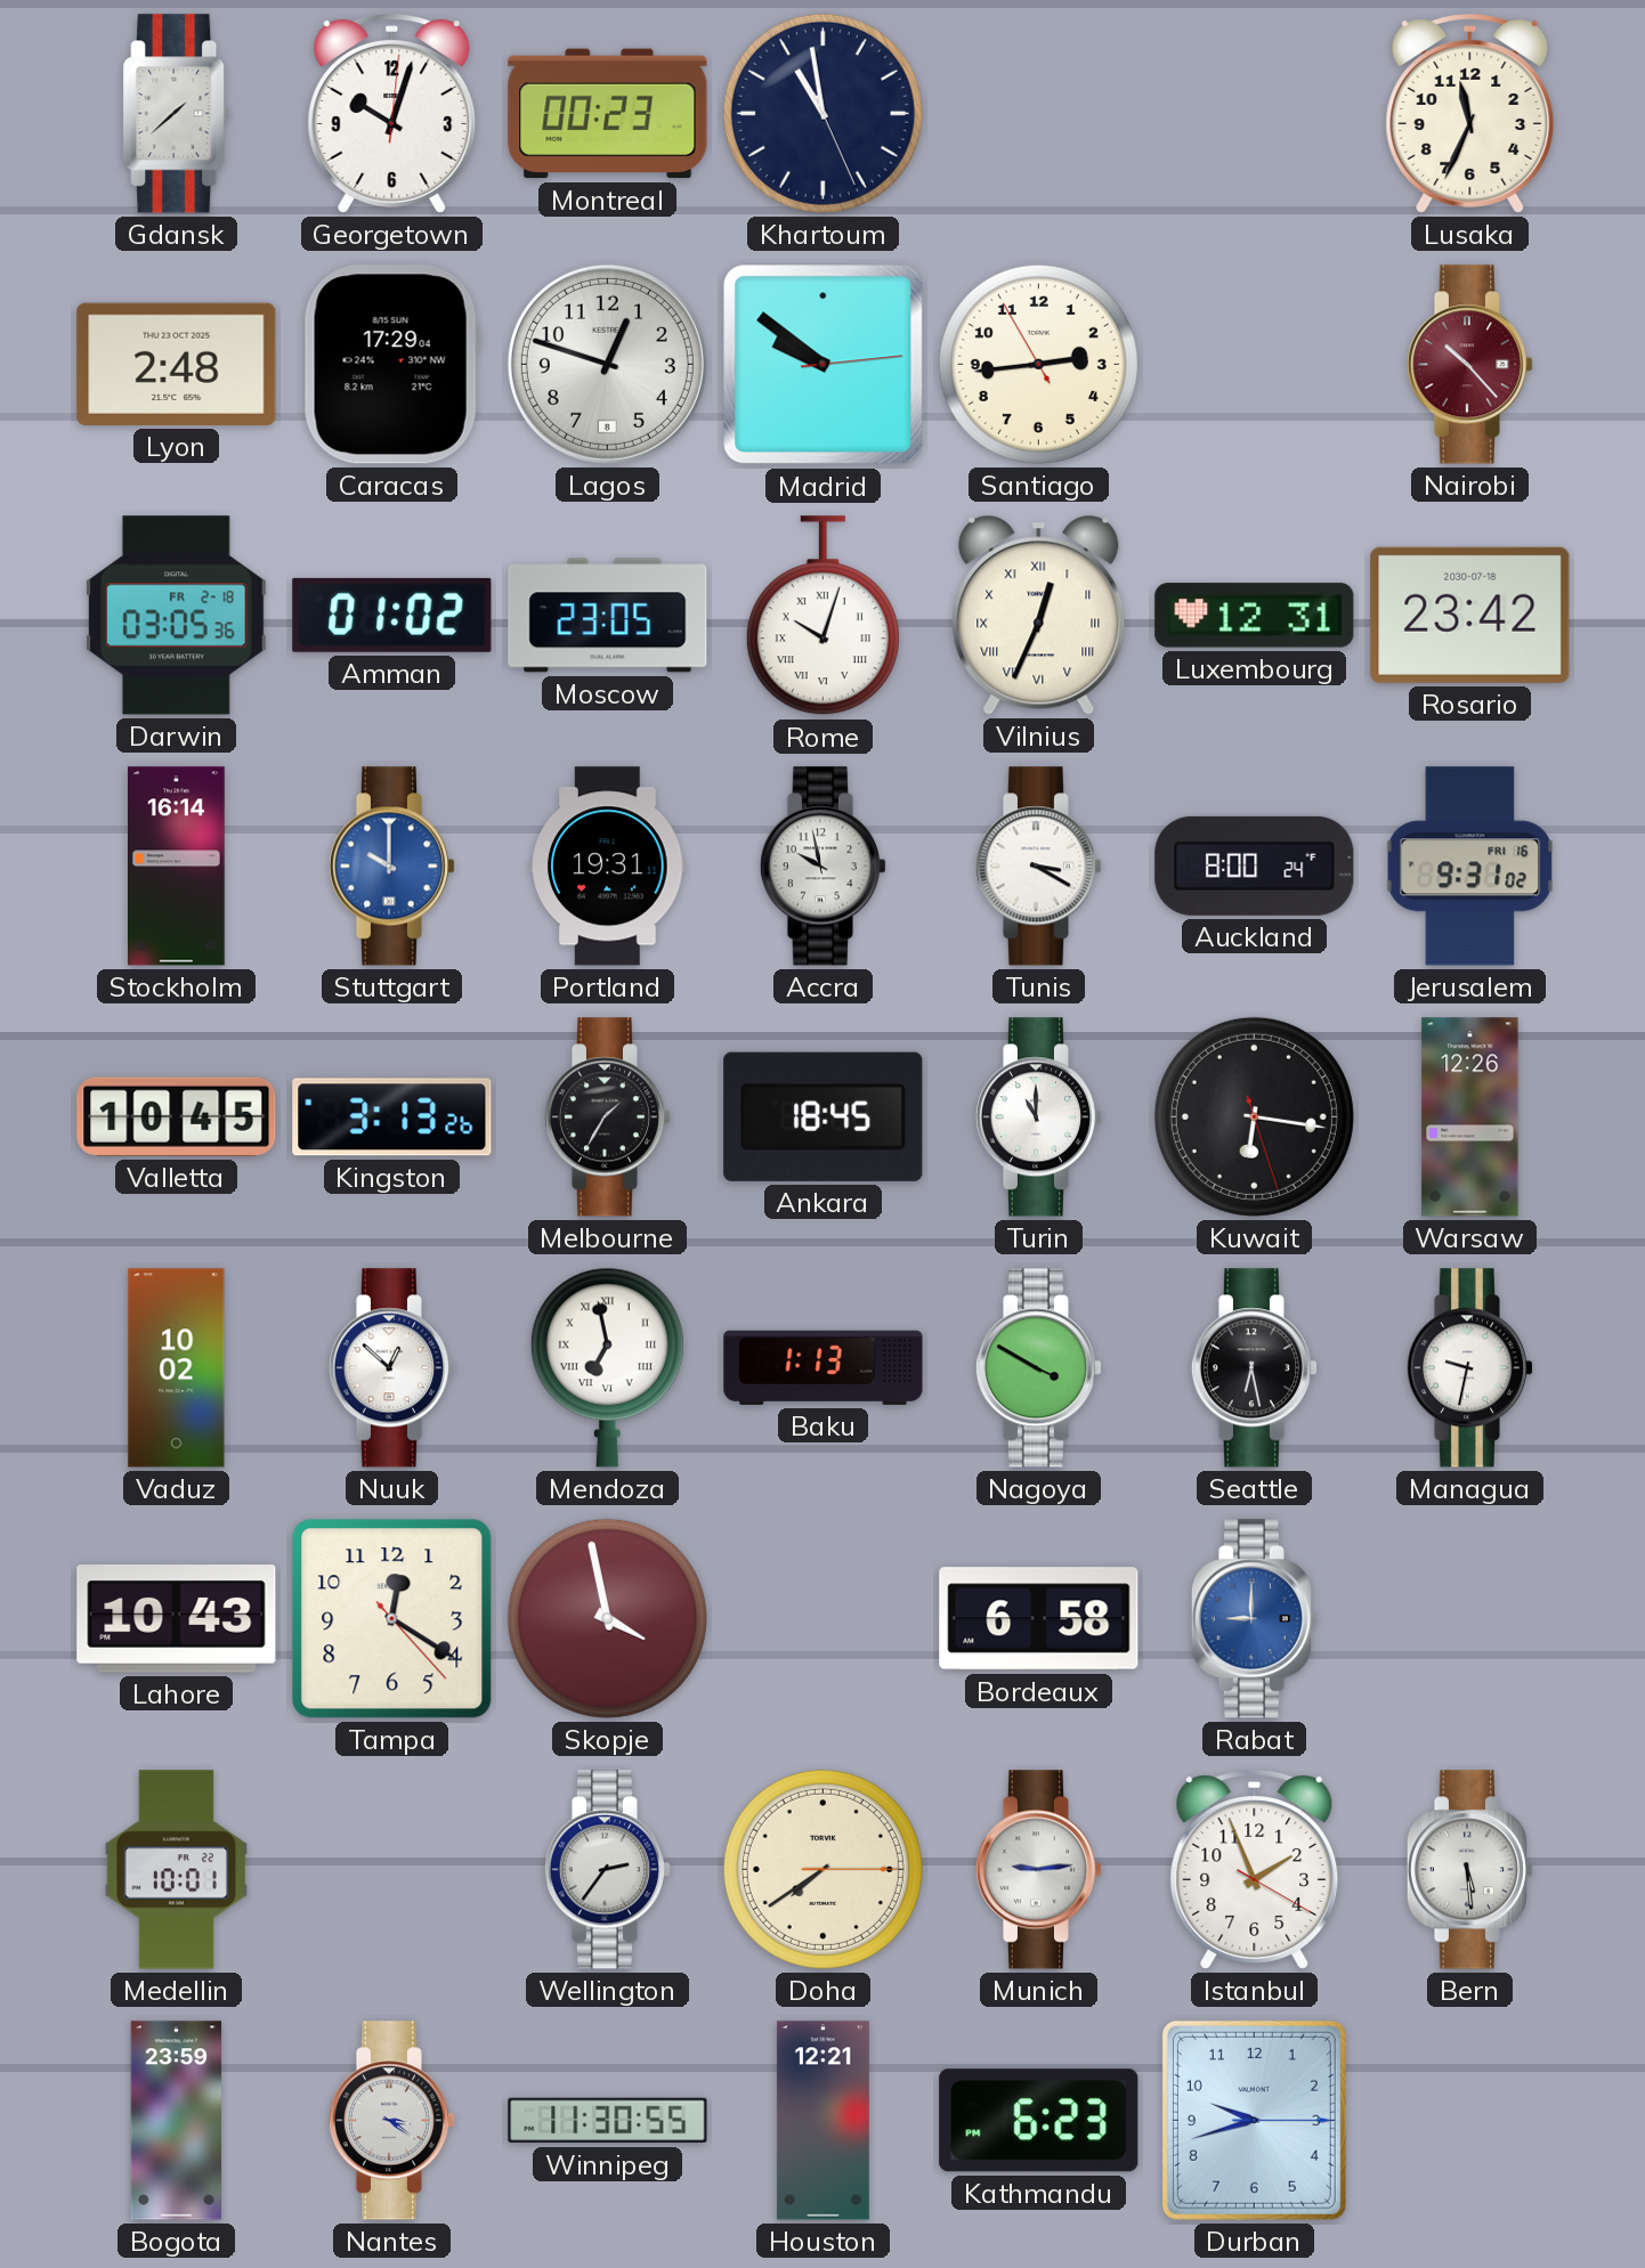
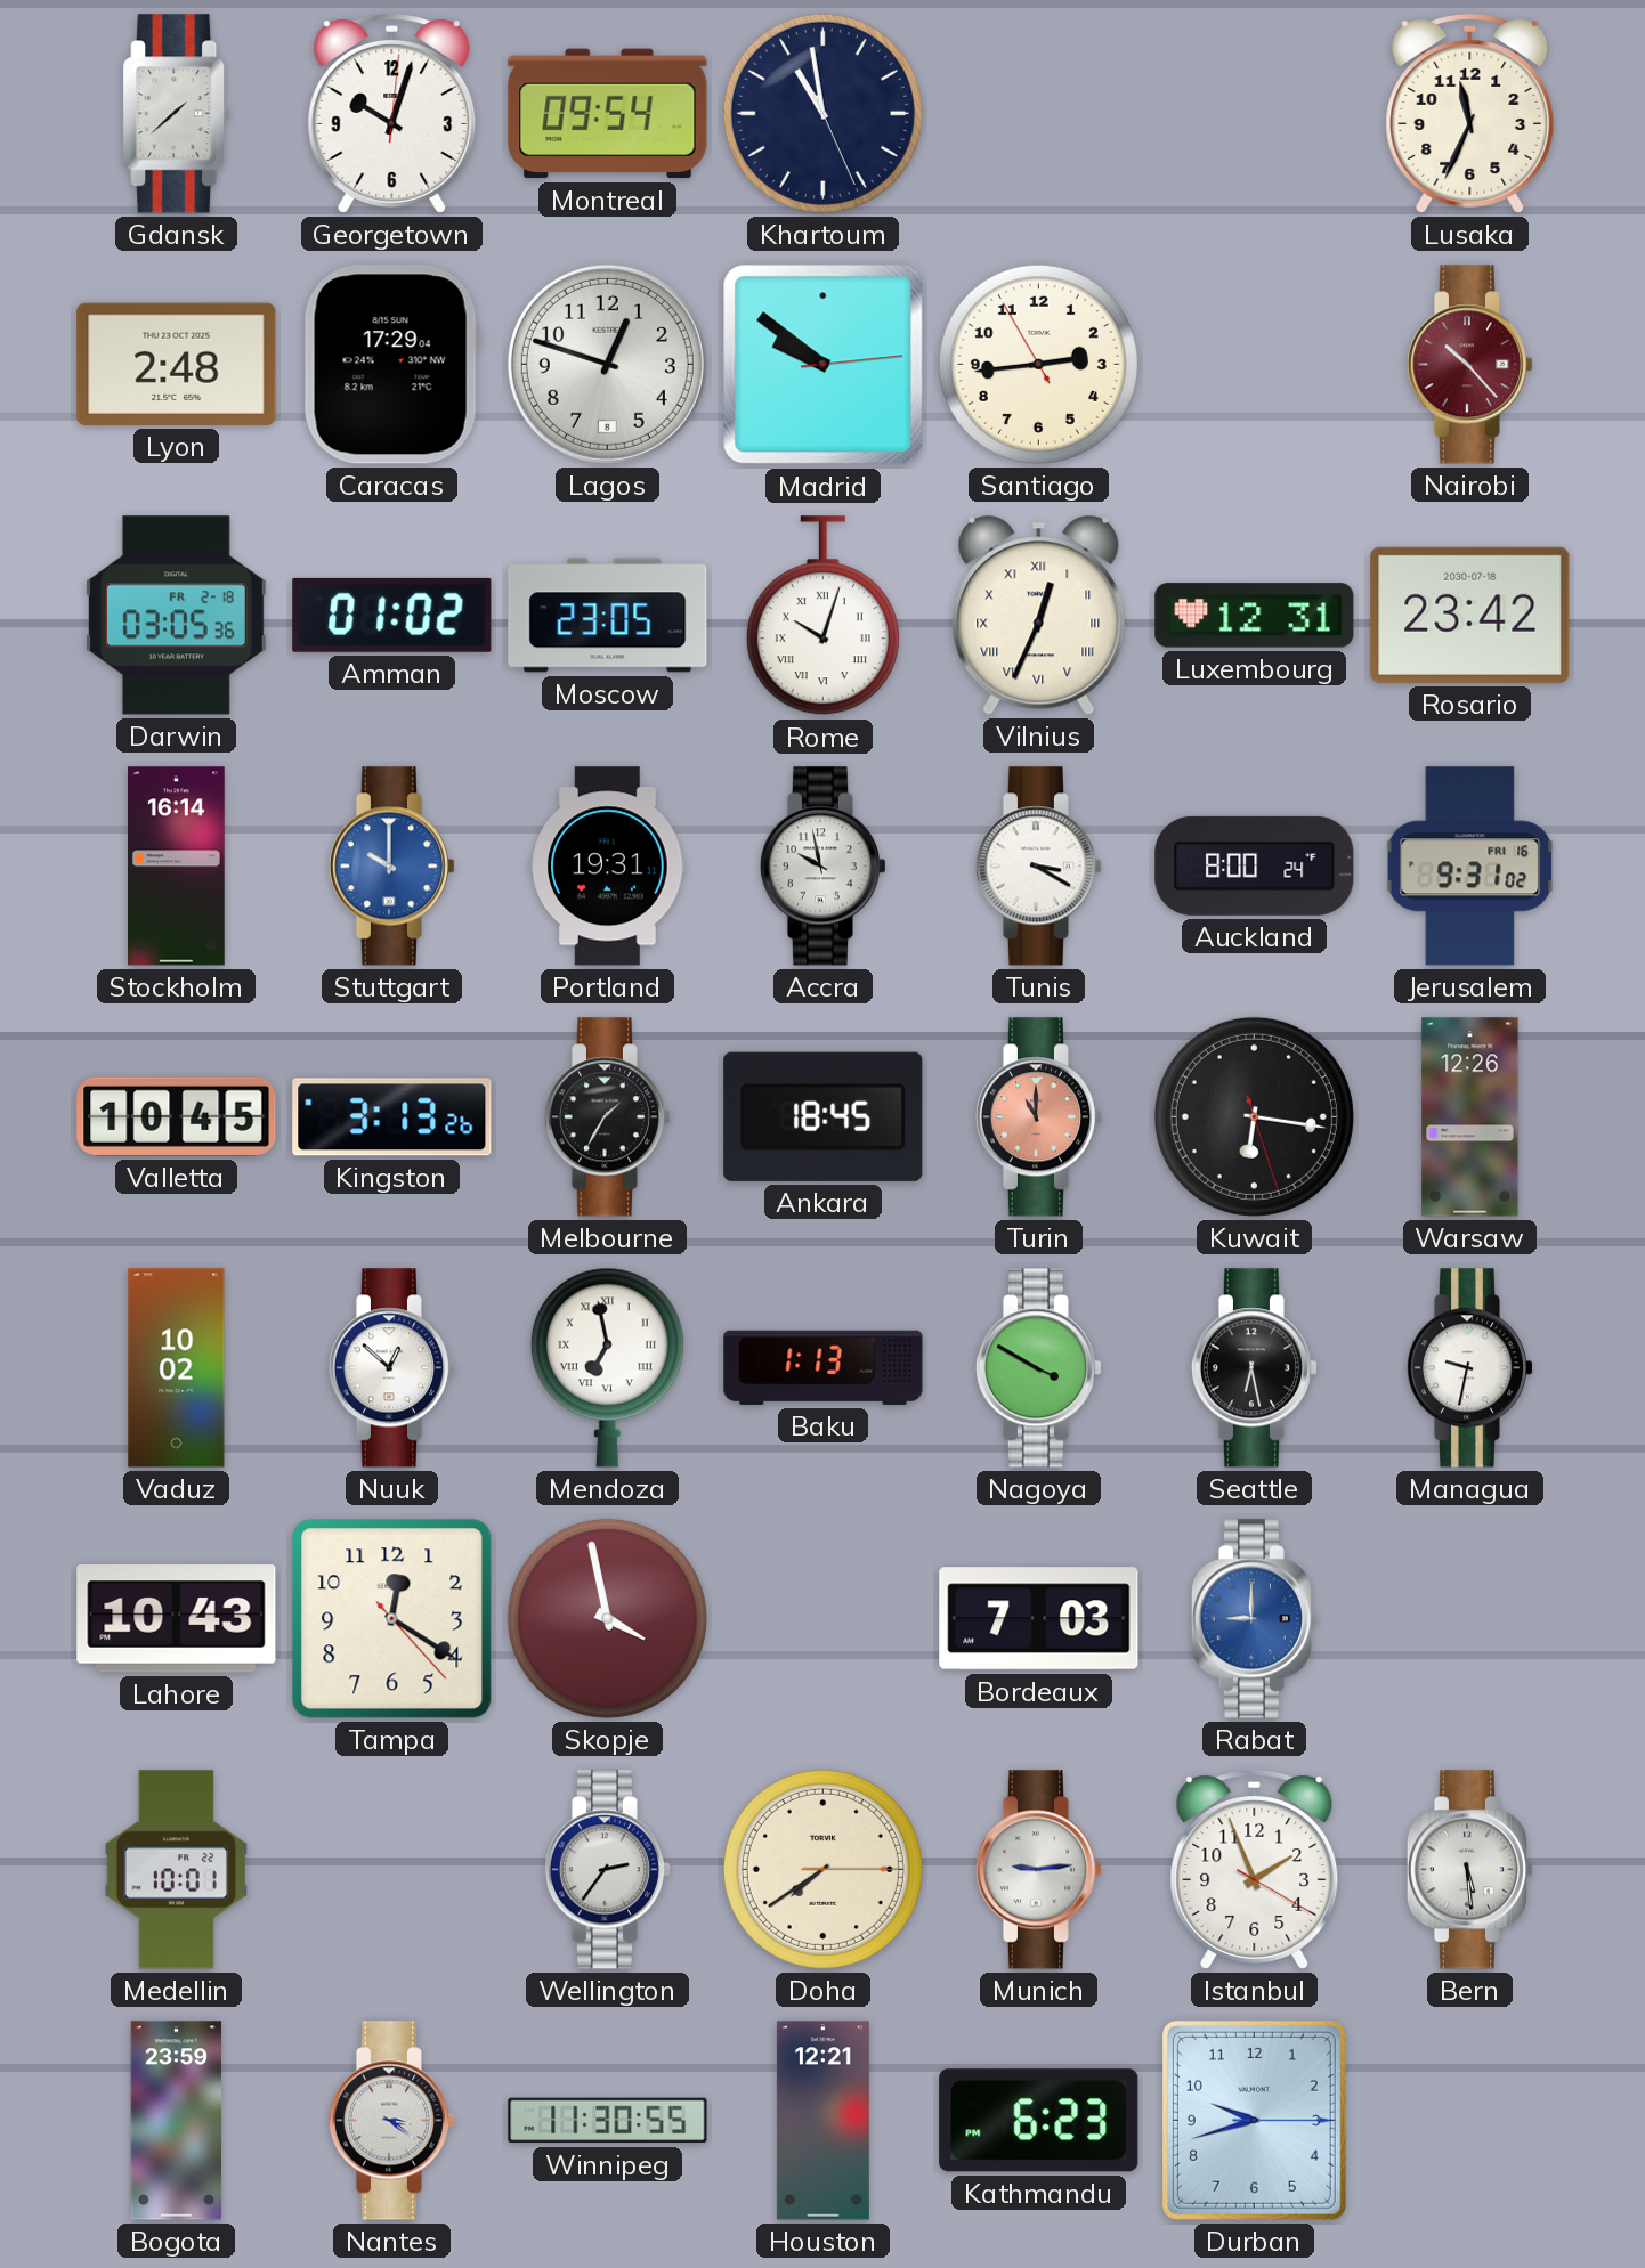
Montreal: 00:23 -> 09:54 (608, 114)
Turin dial: white -> salmon (1038, 1117)
Bordeaux: 6:58 -> 7:03 (1039, 1619)
